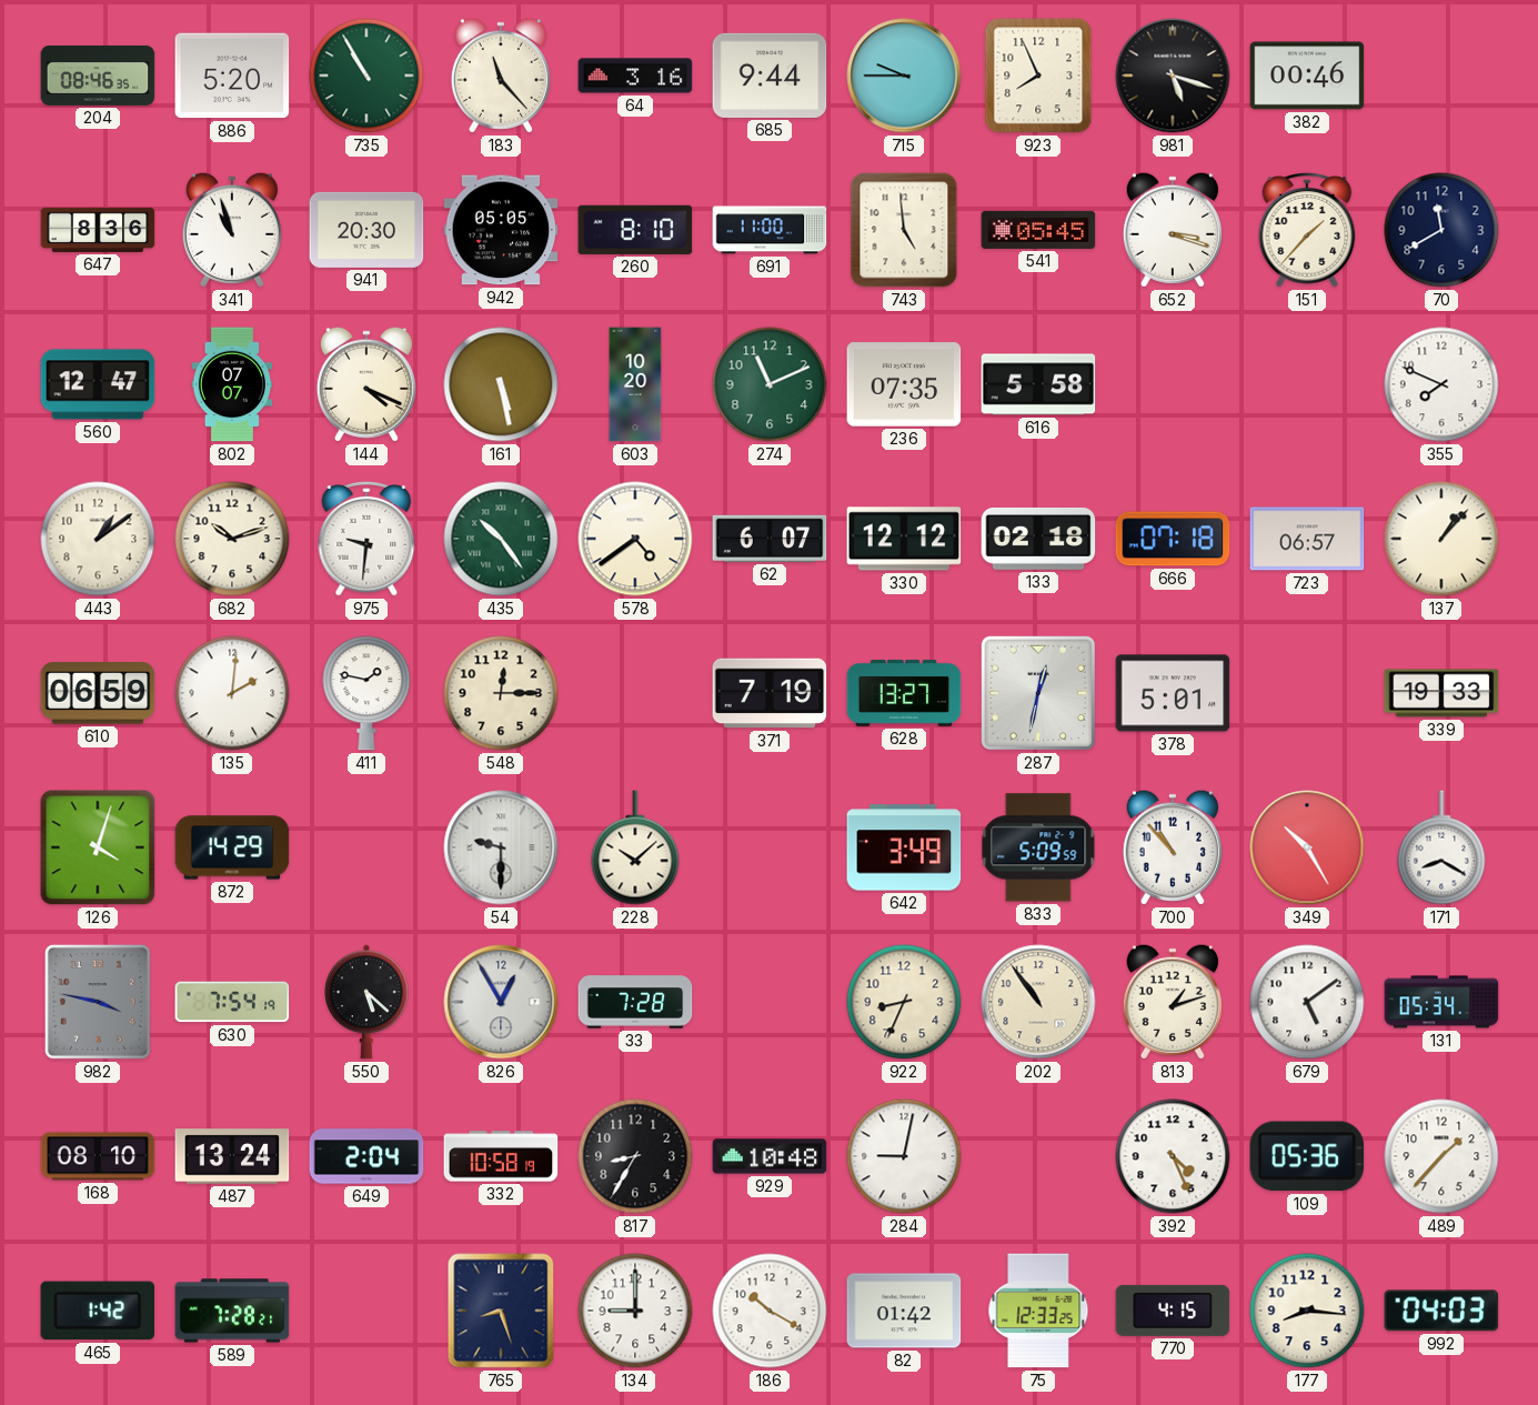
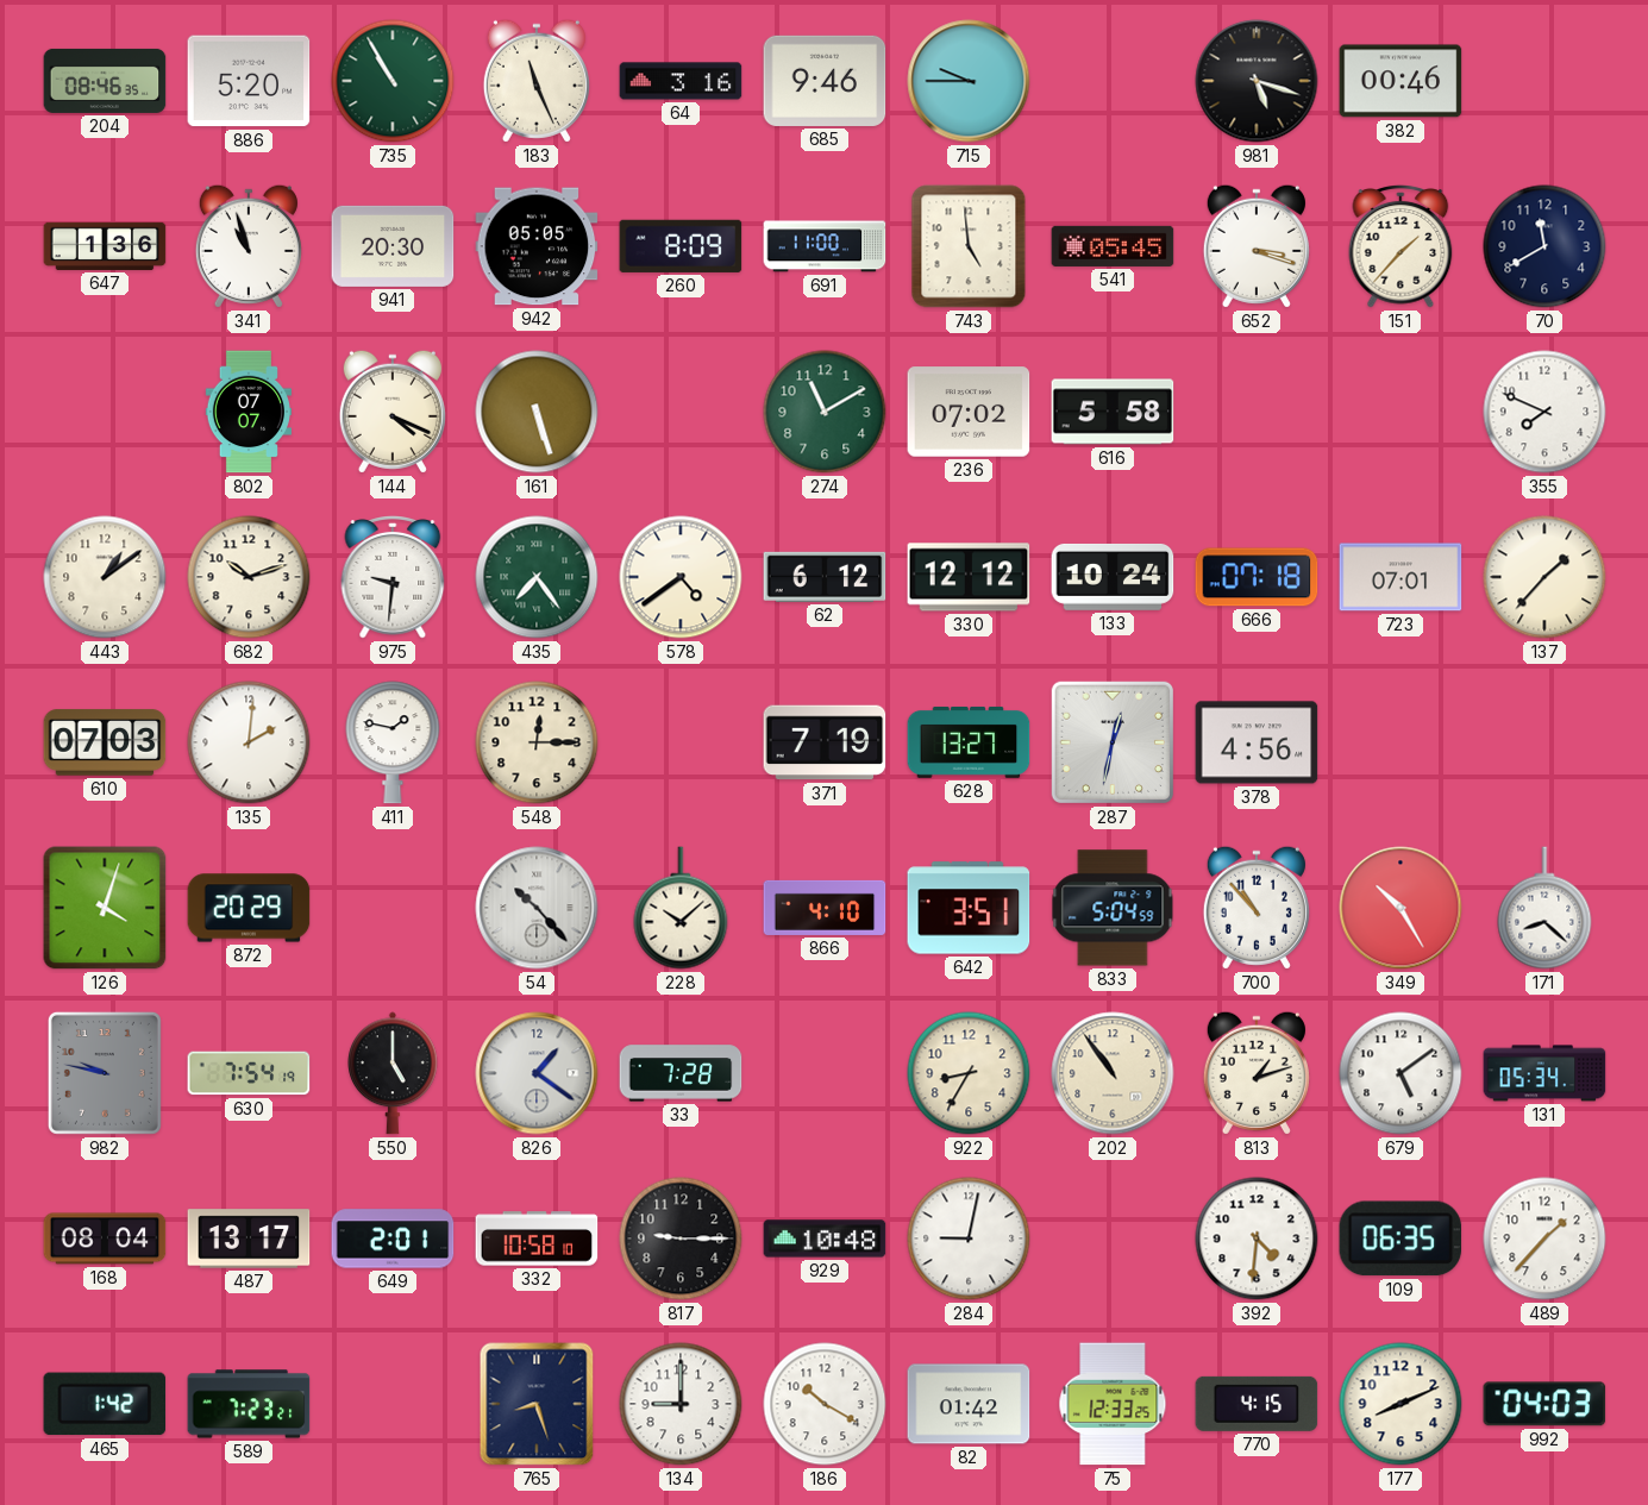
183: 11:23 -> 11:26 (537, 81)
685: 9:44 -> 9:46 (825, 81)
923: 7:56 -> none (1038, 76)
647: 8:36 -> 1:36 (105, 246)
260: 8:10 -> 8:09 (681, 246)
560: 12:47 -> none (98, 384)
161: 5:28 -> 5:27 (537, 412)
603: 10:20 -> none (635, 384)
274: 11:11 -> 11:10 (825, 412)
236: 07:35 -> 07:02 (969, 412)
435: 10:24 -> 7:24 (537, 577)
62: 6:07 -> 6:12 (825, 577)
133: 02:18 -> 10:24 (1113, 577)
723: 06:57 -> 07:01 (1401, 577)
137: 1:07 -> 1:37 (1544, 577)
610: 06:59 -> 07:03 (105, 742)
378: 5:01 -> 4:56 (1257, 742)
339: 19:33 -> none (1441, 693)
872: 14:29 -> 20:29 (249, 908)
54: 9:30 -> 10:23 (537, 908)
866: none -> 4:10 (825, 908)
642: 3:49 -> 3:51 (969, 908)
833: 5:09 -> 5:04 (1113, 908)
171: 8:20 -> 8:22 (1544, 908)
982: 3:47 -> 9:47 (105, 1073)
550: 5:22 -> 5:00 (394, 1073)
826: 12:55 -> 1:21 (537, 1073)
922: 8:34 -> 8:35 (969, 1073)
168: 08:10 -> 08:04 (105, 1239)
487: 13:24 -> 13:17 (249, 1239)
649: 2:04 -> 2:01 (393, 1239)
332: 10:58:19 -> 10:58:10 (537, 1239)
817: 8:35 -> 9:15 (681, 1239)
392: 4:26 -> 4:31 (1257, 1239)
109: 05:36 -> 06:35 (1401, 1239)
589: 7:28 -> 7:23 (249, 1404)
177: 8:16 -> 8:11 (1401, 1404)
